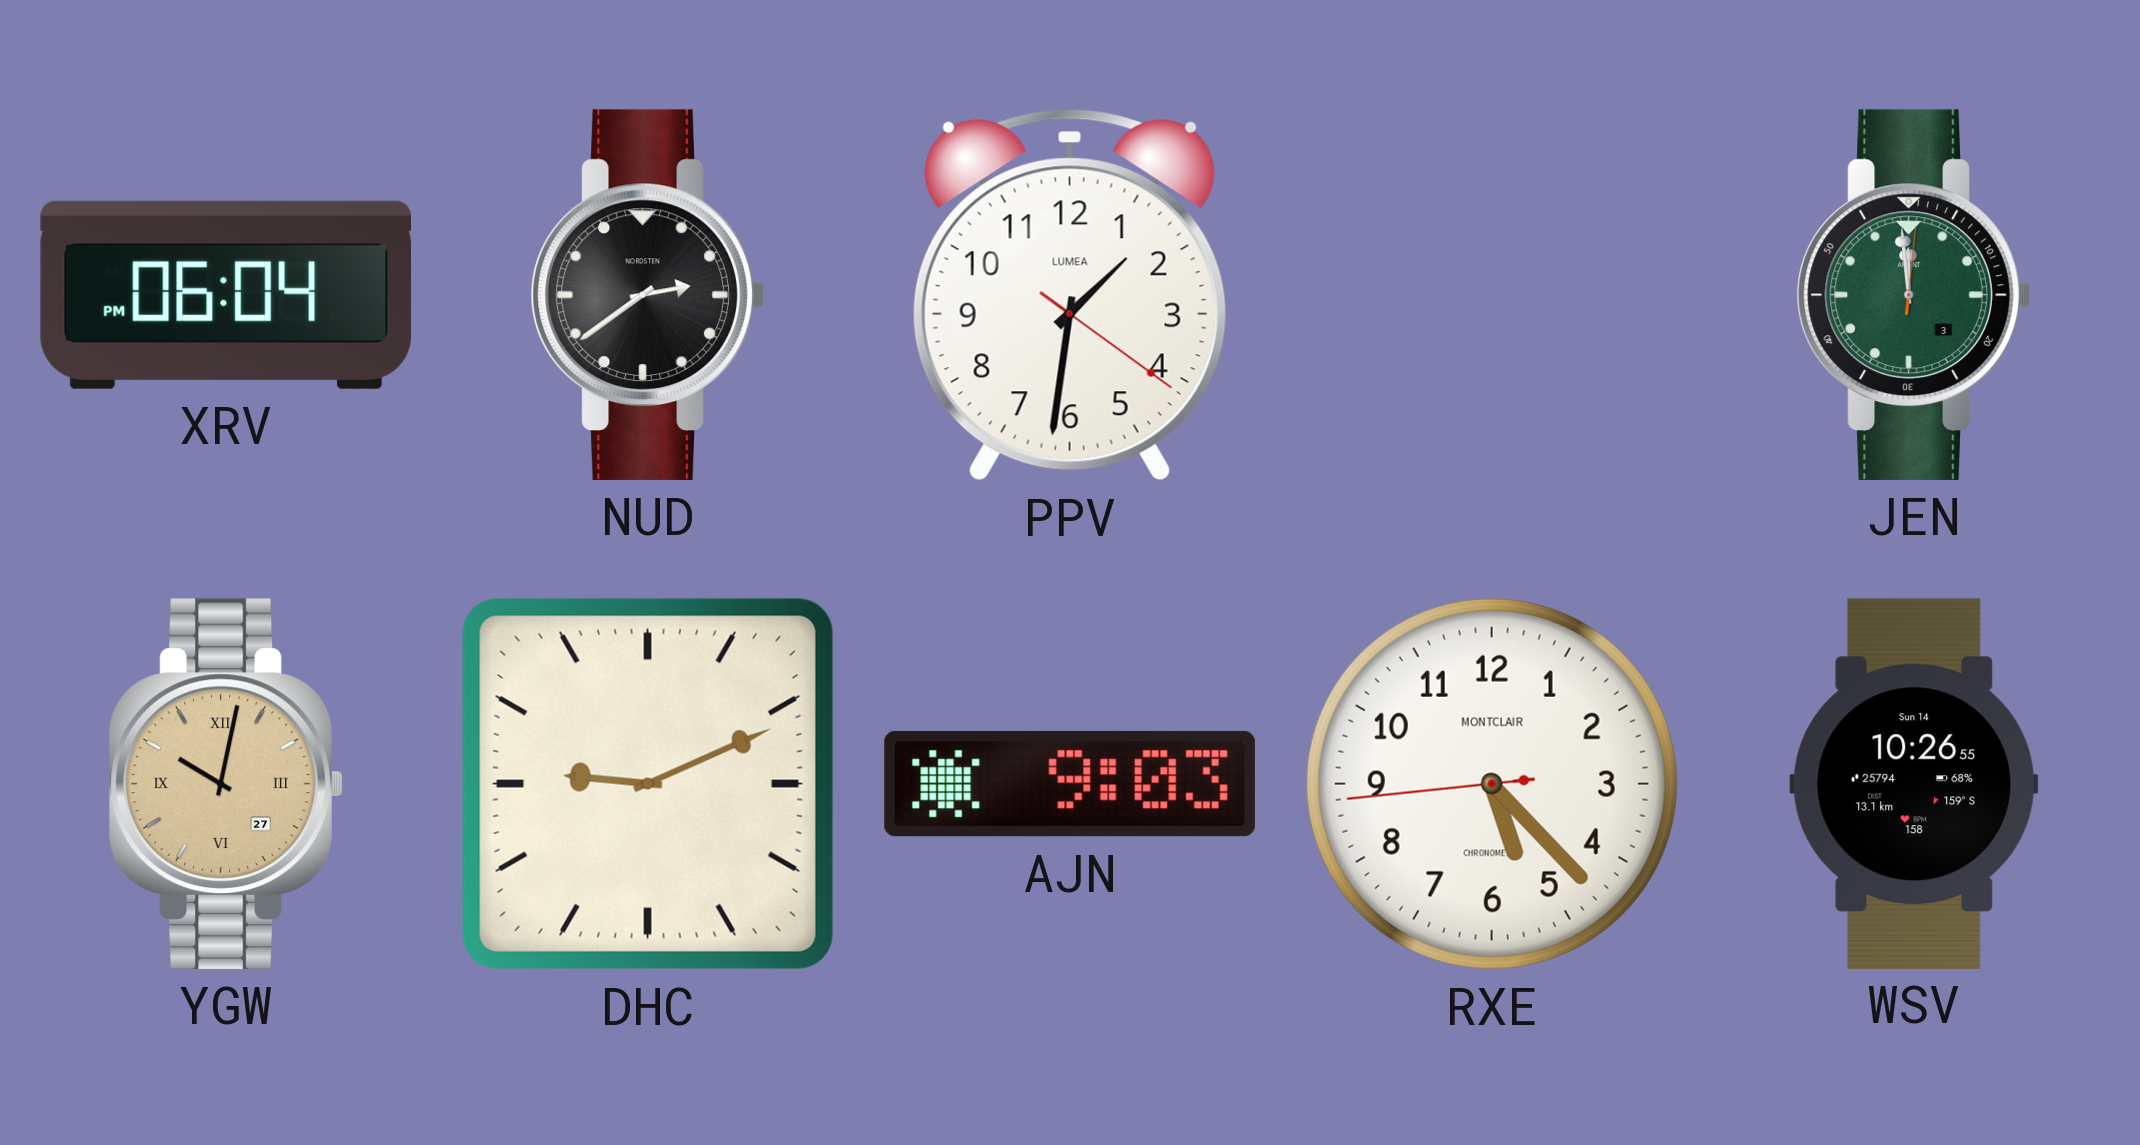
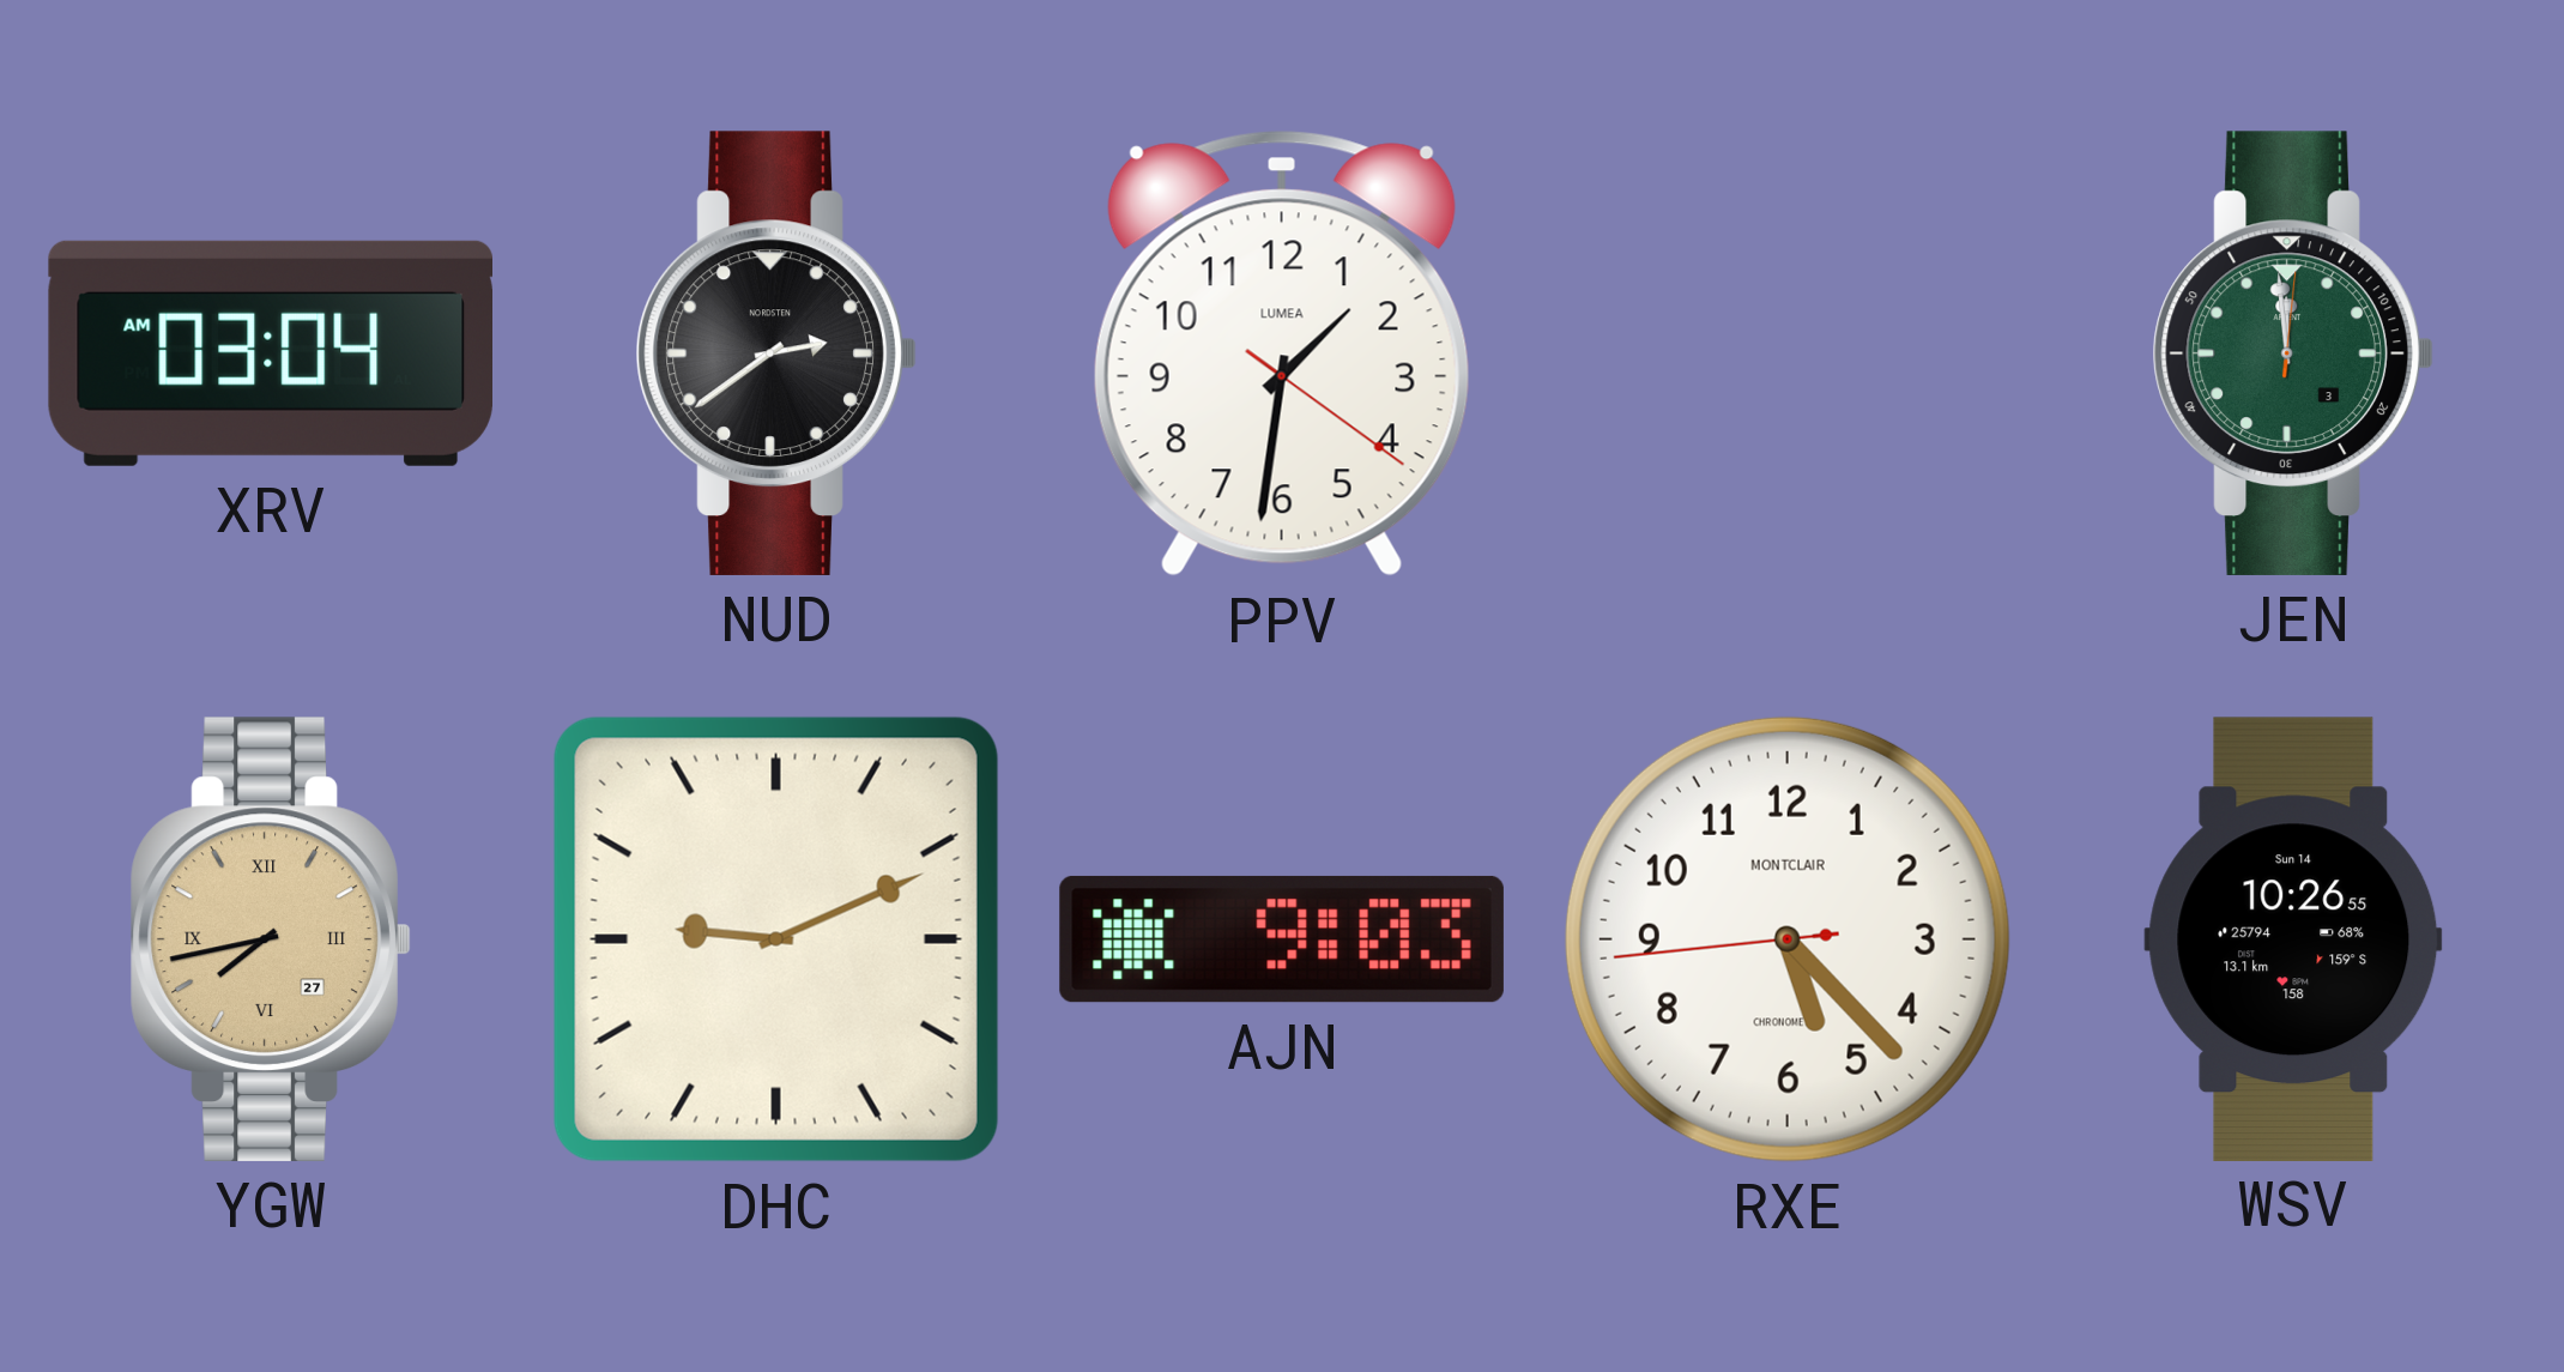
XRV: 06:04 -> 03:04 (270, 353)
YGW: 10:02 -> 7:43 (271, 939)
